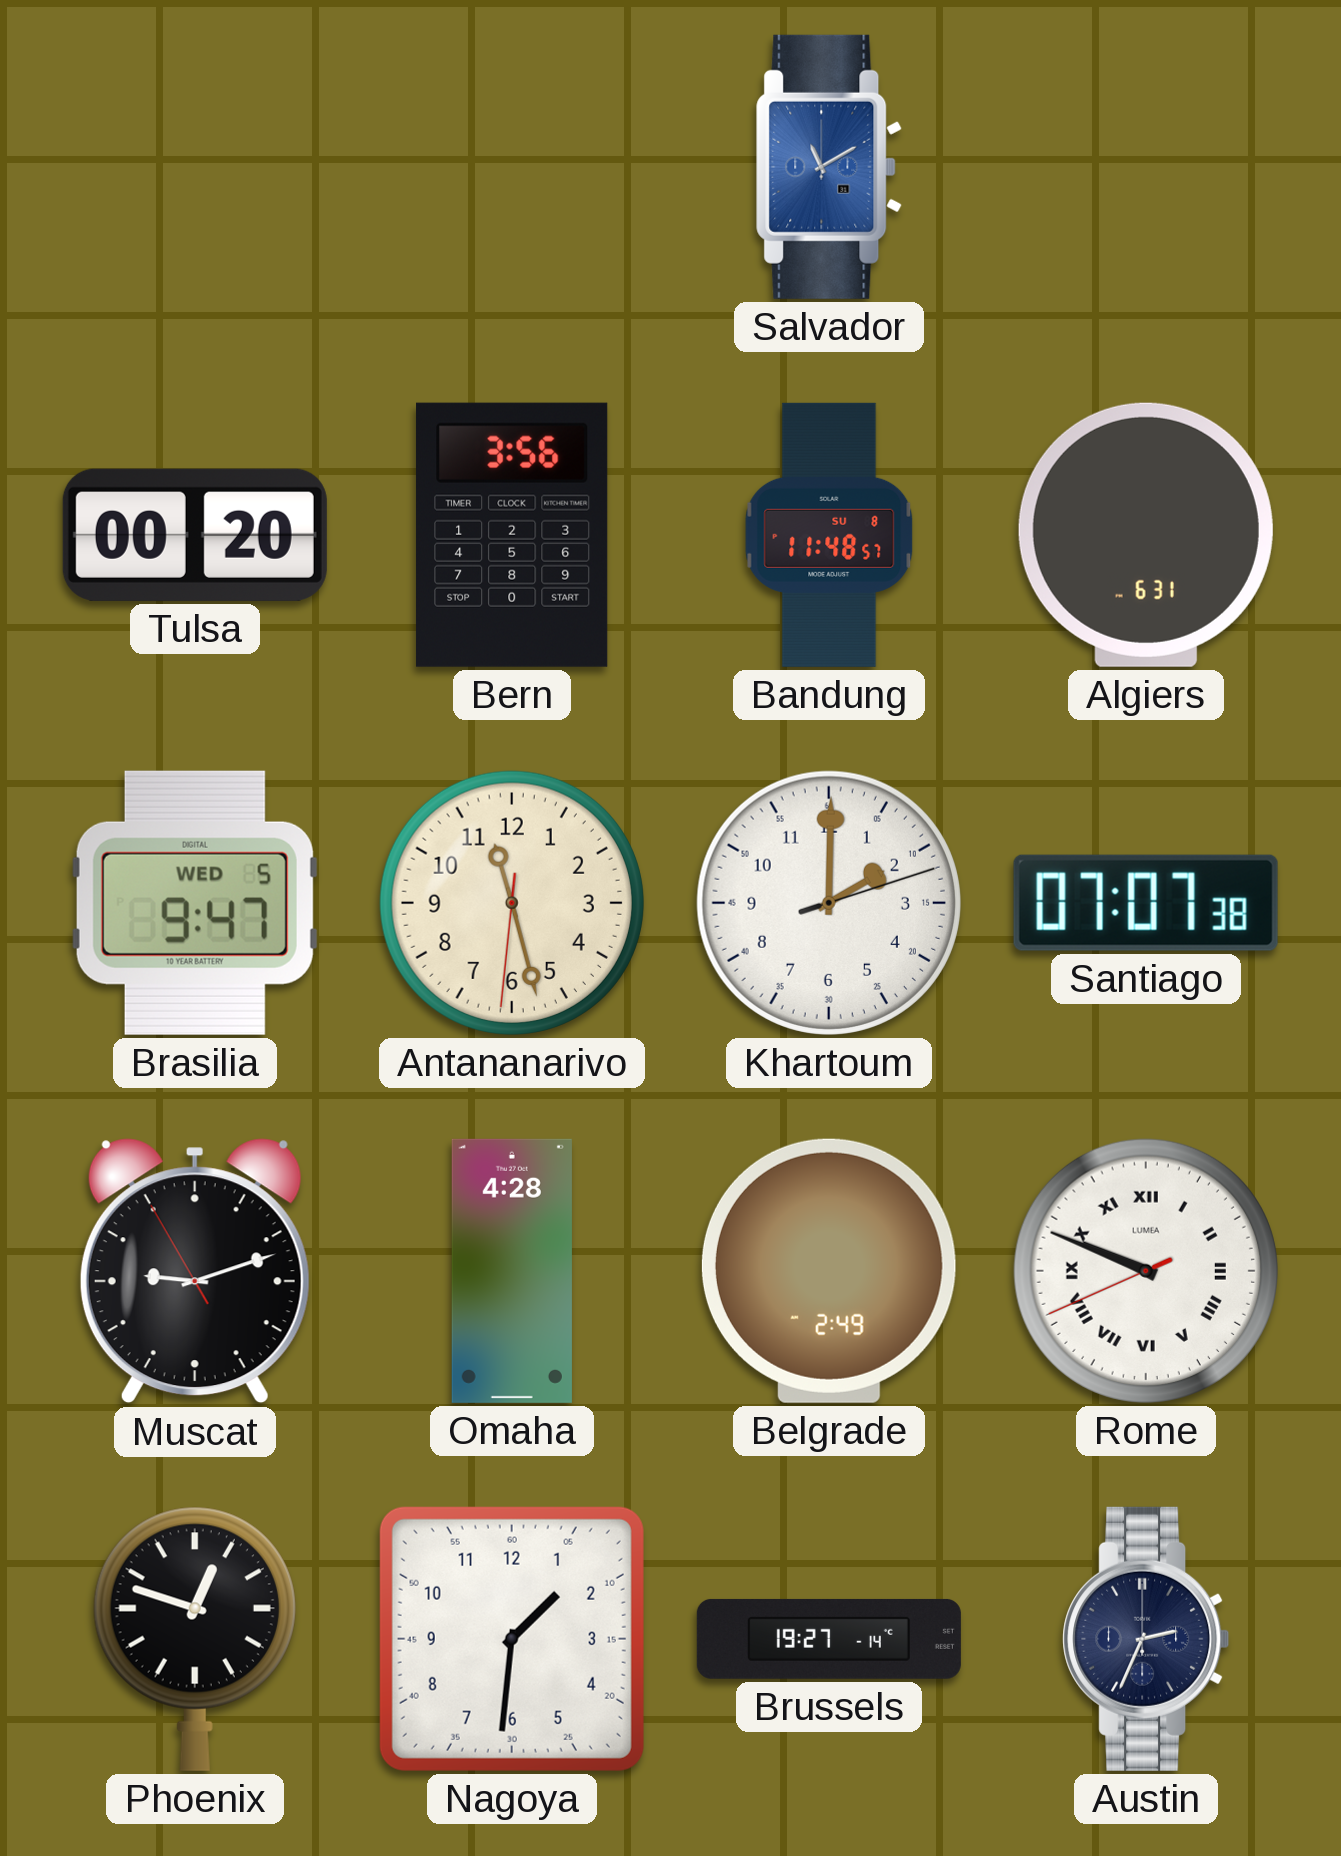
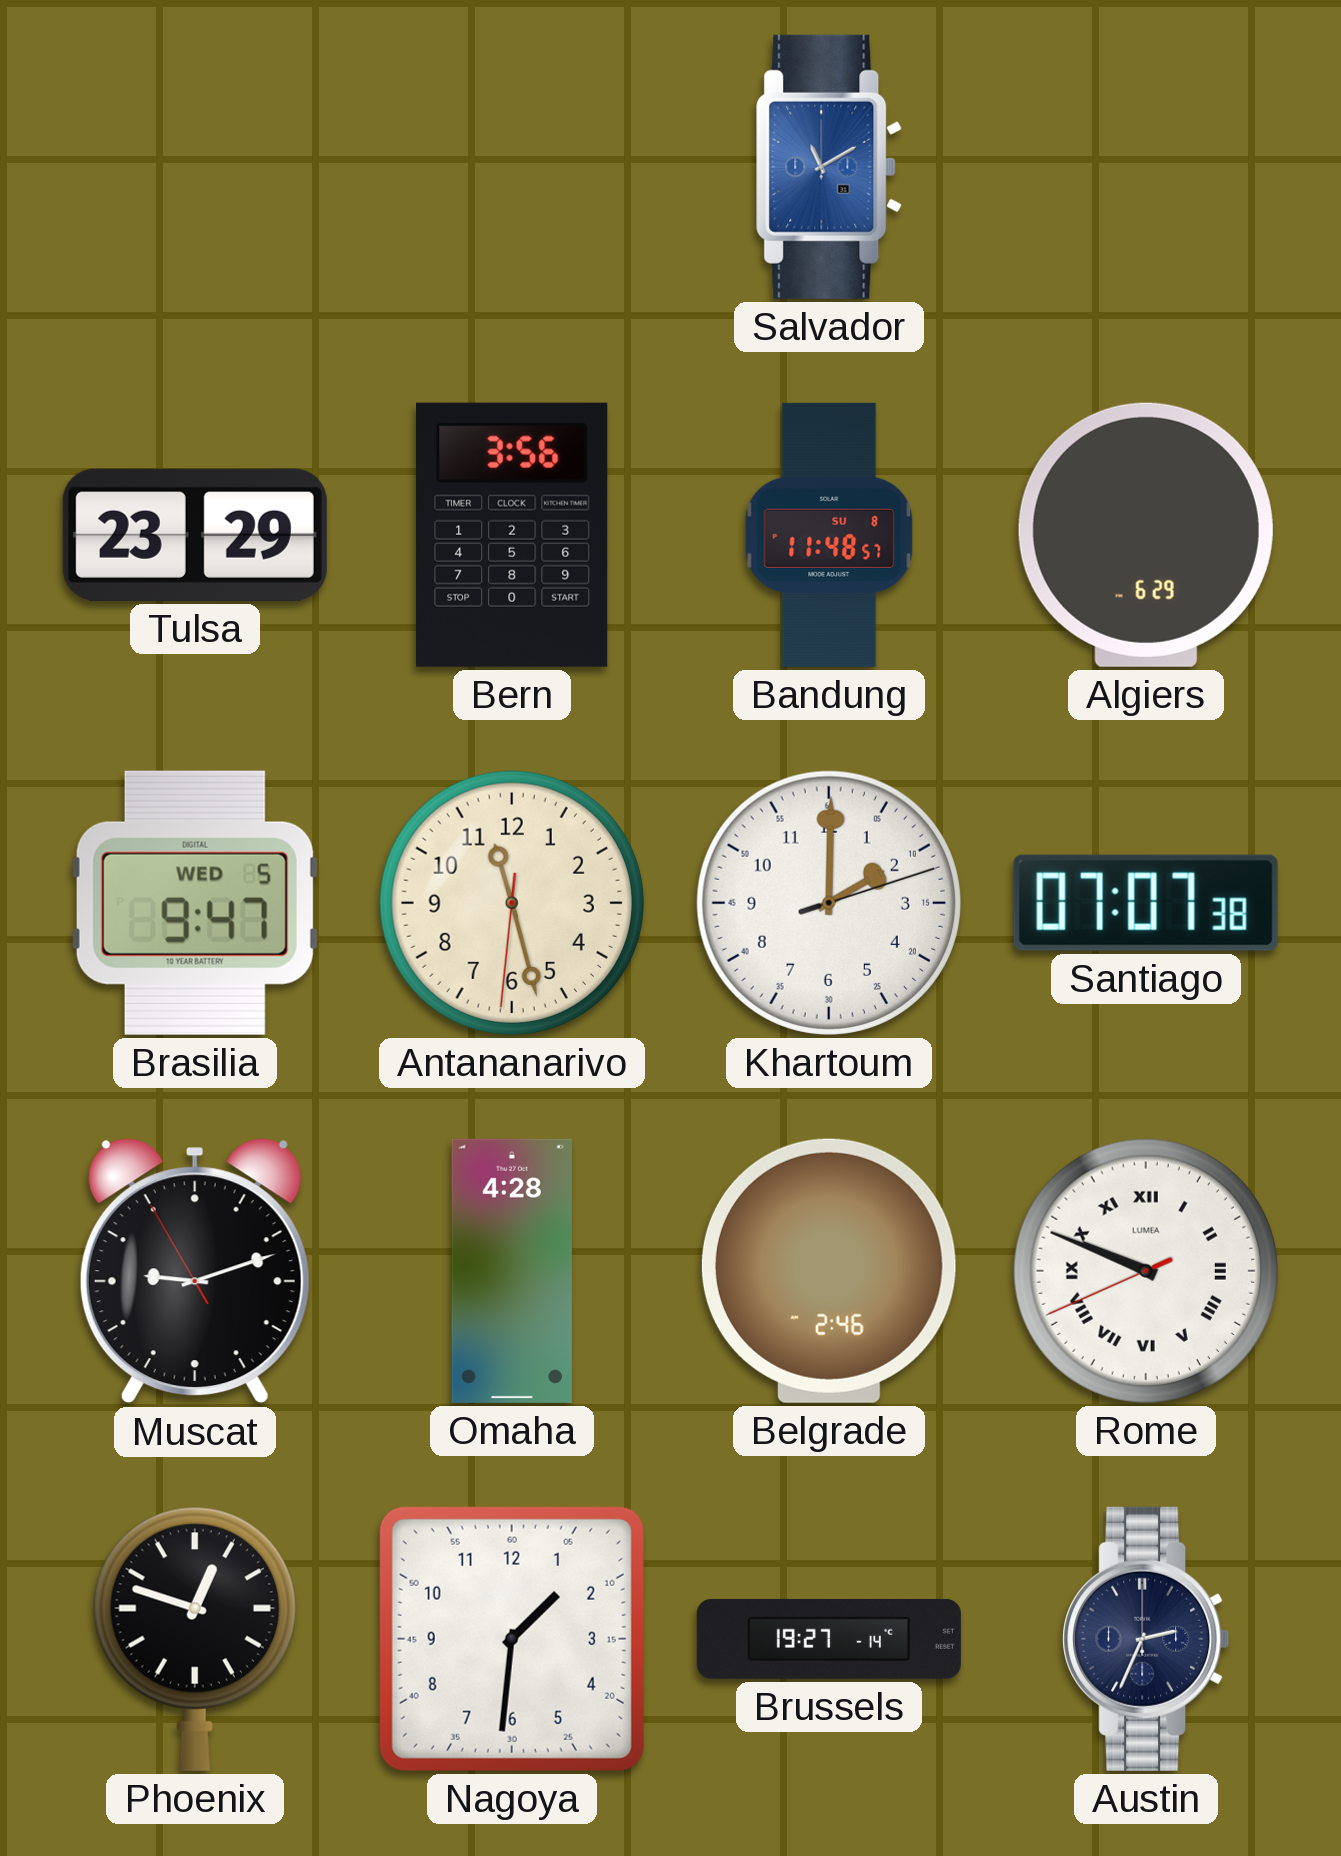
Tulsa: 00:20 -> 23:29 (195, 535)
Algiers: 6:31 -> 6:29 (1146, 535)
Belgrade: 2:49 -> 2:46 (829, 1271)
